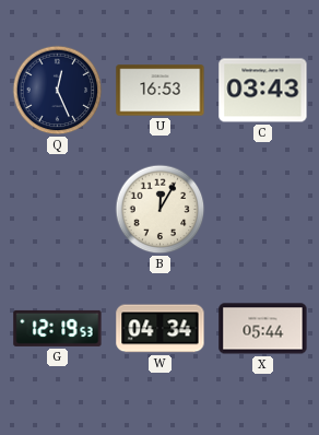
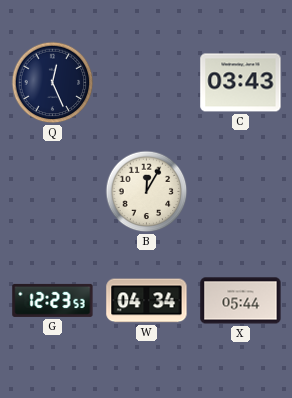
U: 16:53 -> none (161, 91)
G: 12:19 -> 12:23 (53, 300)
